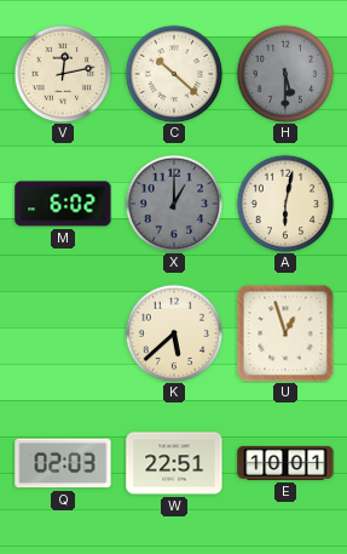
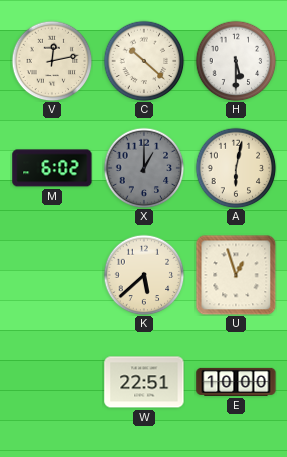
H dial: grey -> white (236, 61)
Q: 02:03 -> none (63, 463)
E: 10:01 -> 10:00 (236, 382)
